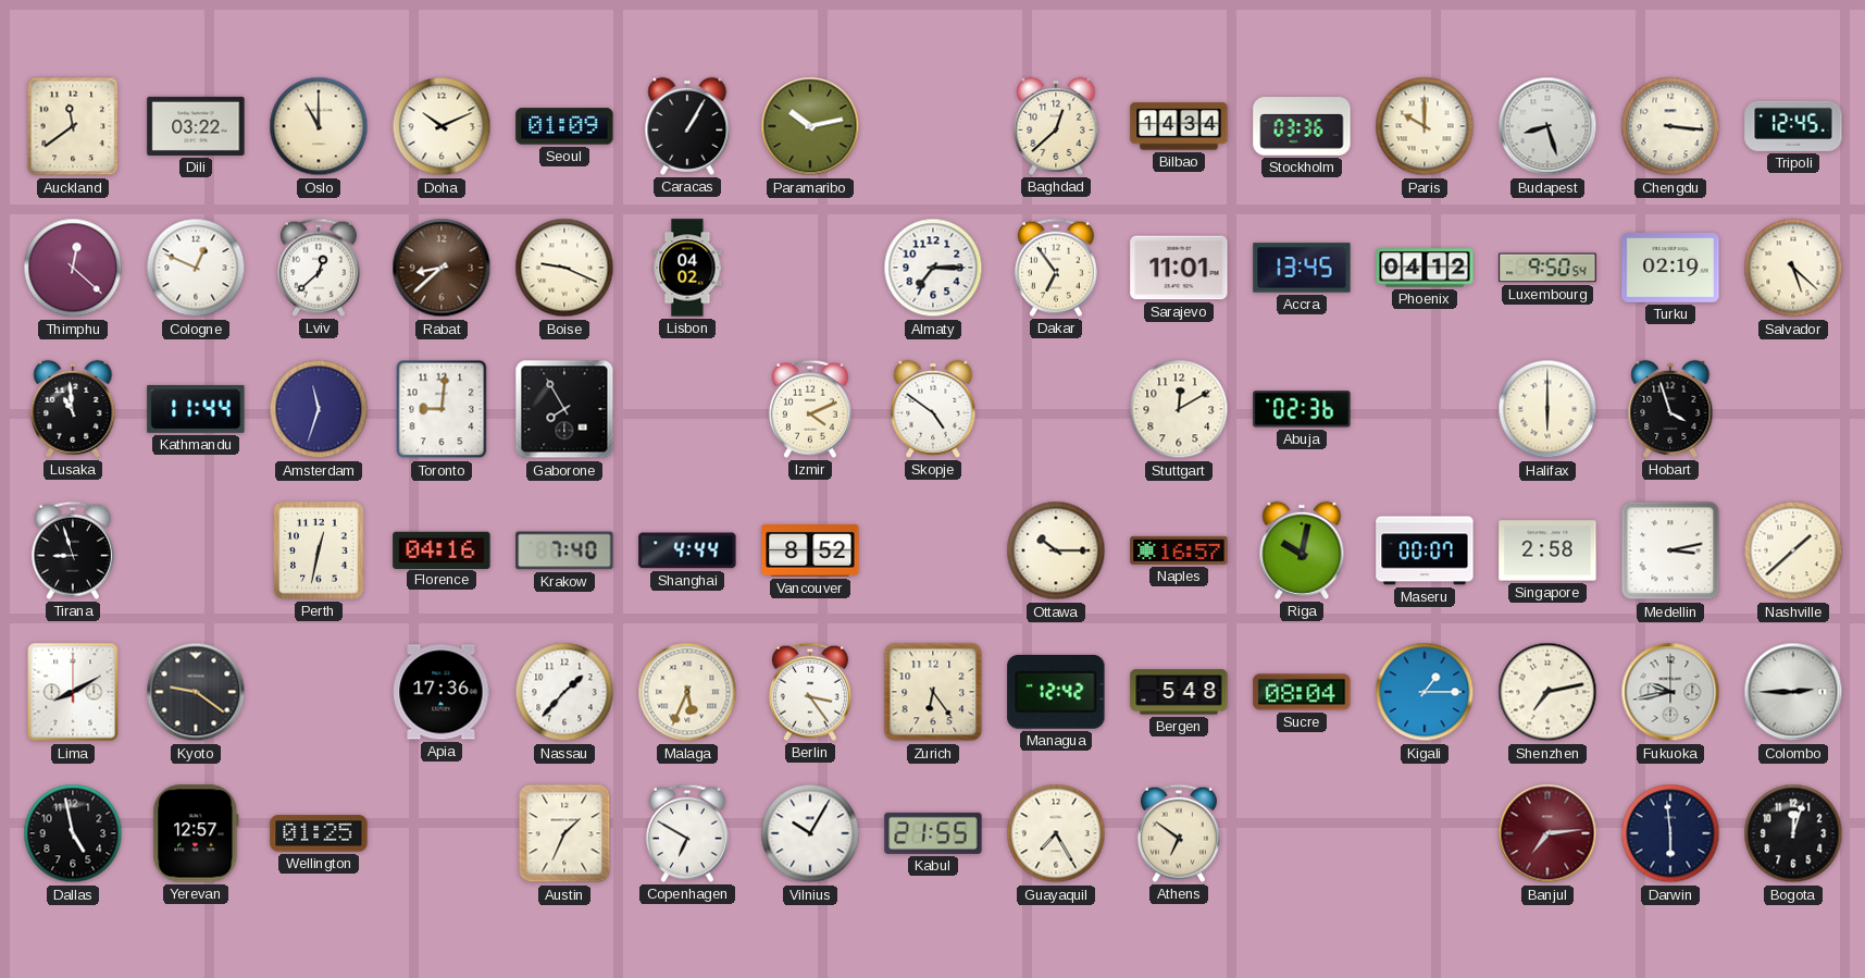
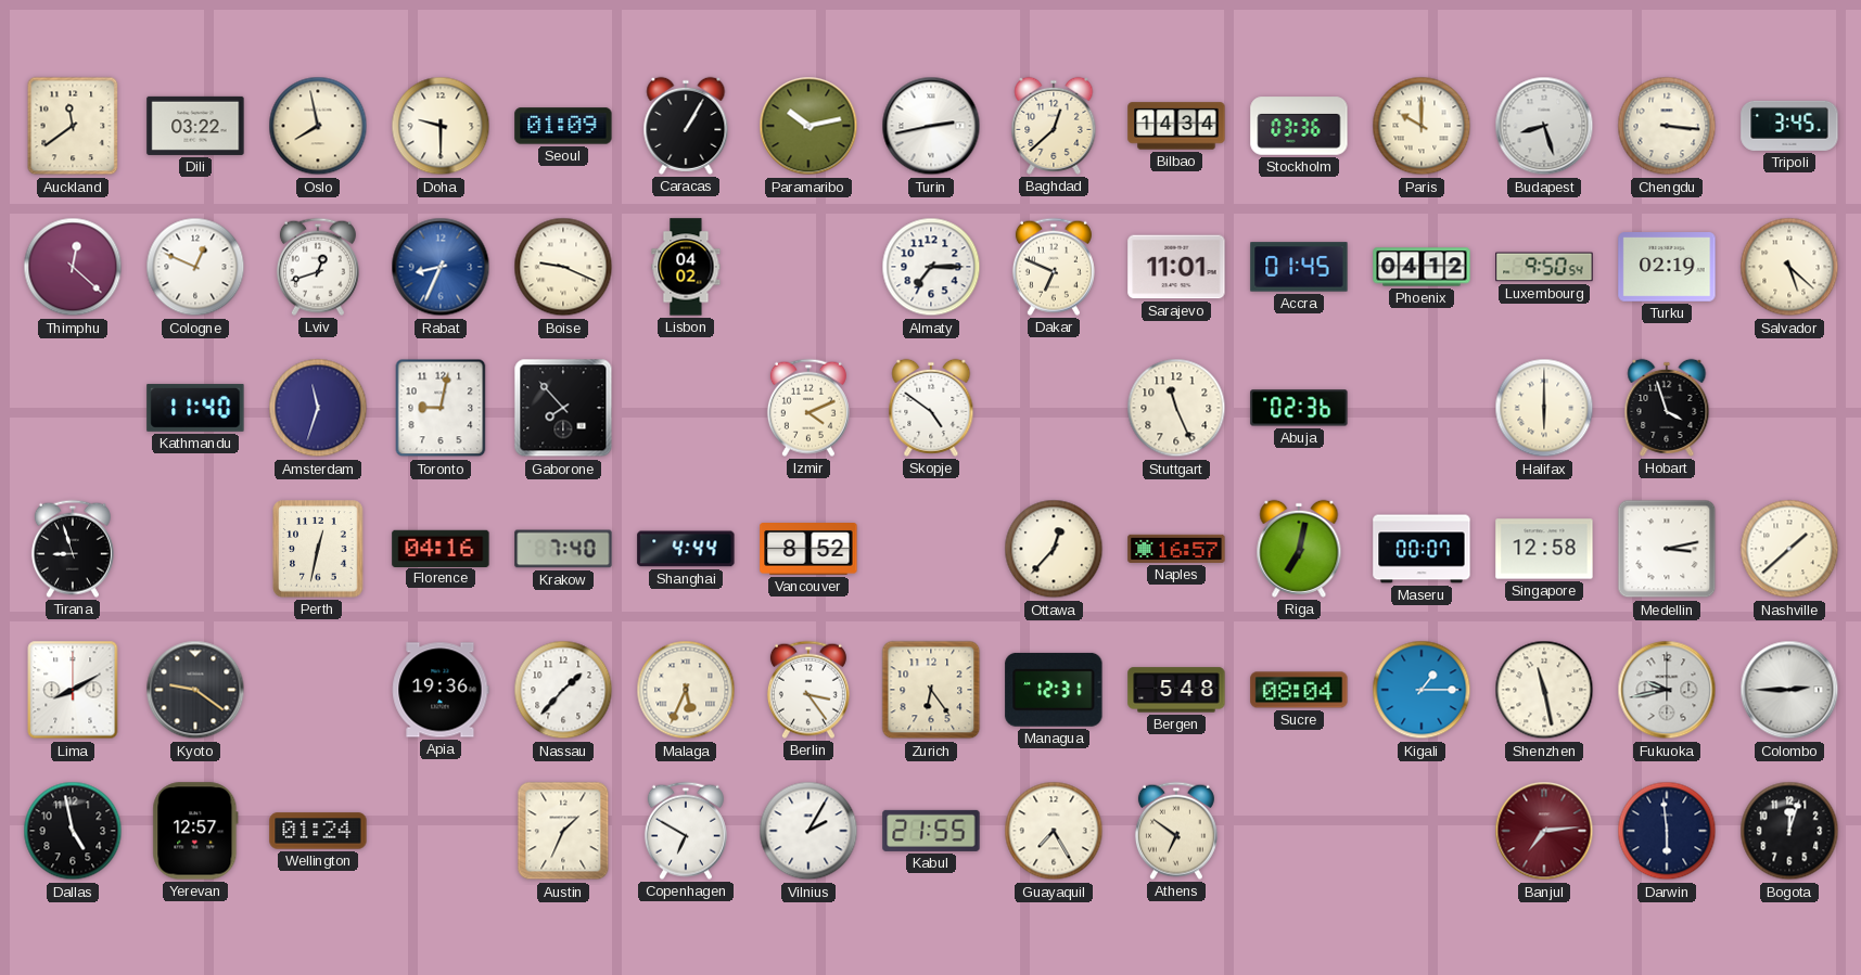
Oslo: 11:00 -> 7:58 (318, 126)
Doha: 10:11 -> 9:30 (441, 126)
Turin: none -> 2:43 (931, 126)
Tripoli: 12:45 -> 3:45 (1789, 126)
Lviv: 12:38 -> 12:42 (318, 267)
Rabat: 8:38 -> 8:34 (441, 267)
Rabat dial: brown -> blue (441, 267)
Dakar: 6:54 -> 6:49 (1054, 267)
Accra: 13:45 -> 01:45 (1299, 267)
Lusaka: 10:59 -> none (73, 409)
Kathmandu: 11:44 -> 11:40 (195, 408)
Toronto: 9:01 -> 9:02 (441, 408)
Gaborone: 7:55 -> 7:53 (563, 408)
Stuttgart: 12:10 -> 11:26 (1176, 408)
Ottawa: 10:15 -> 12:37 (1054, 549)
Riga: 10:02 -> 7:02 (1299, 549)
Singapore: 2:58 -> 12:58 (1544, 549)
Apia: 17:36 -> 19:36 (441, 690)
Managua: 12:42 -> 12:31 (1054, 690)
Shenzhen: 7:13 -> 11:28 (1544, 690)
Wellington: 01:25 -> 01:24 (318, 831)
Vilnius: 10:05 -> 2:05 (808, 831)
